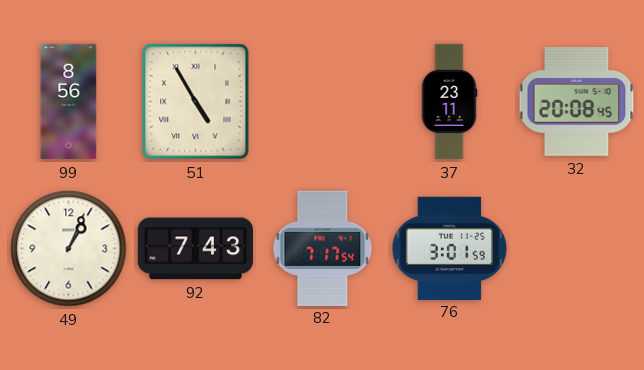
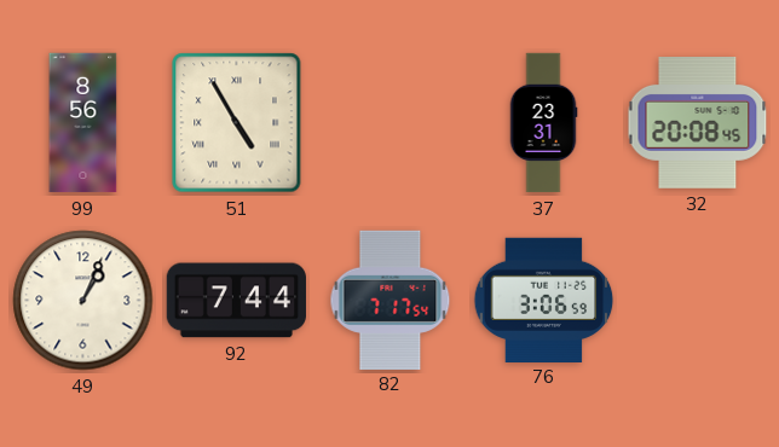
37: 23:11 -> 23:31 (543, 123)
92: 7:43 -> 7:44 (236, 301)
76: 3:01 -> 3:06 (544, 300)
